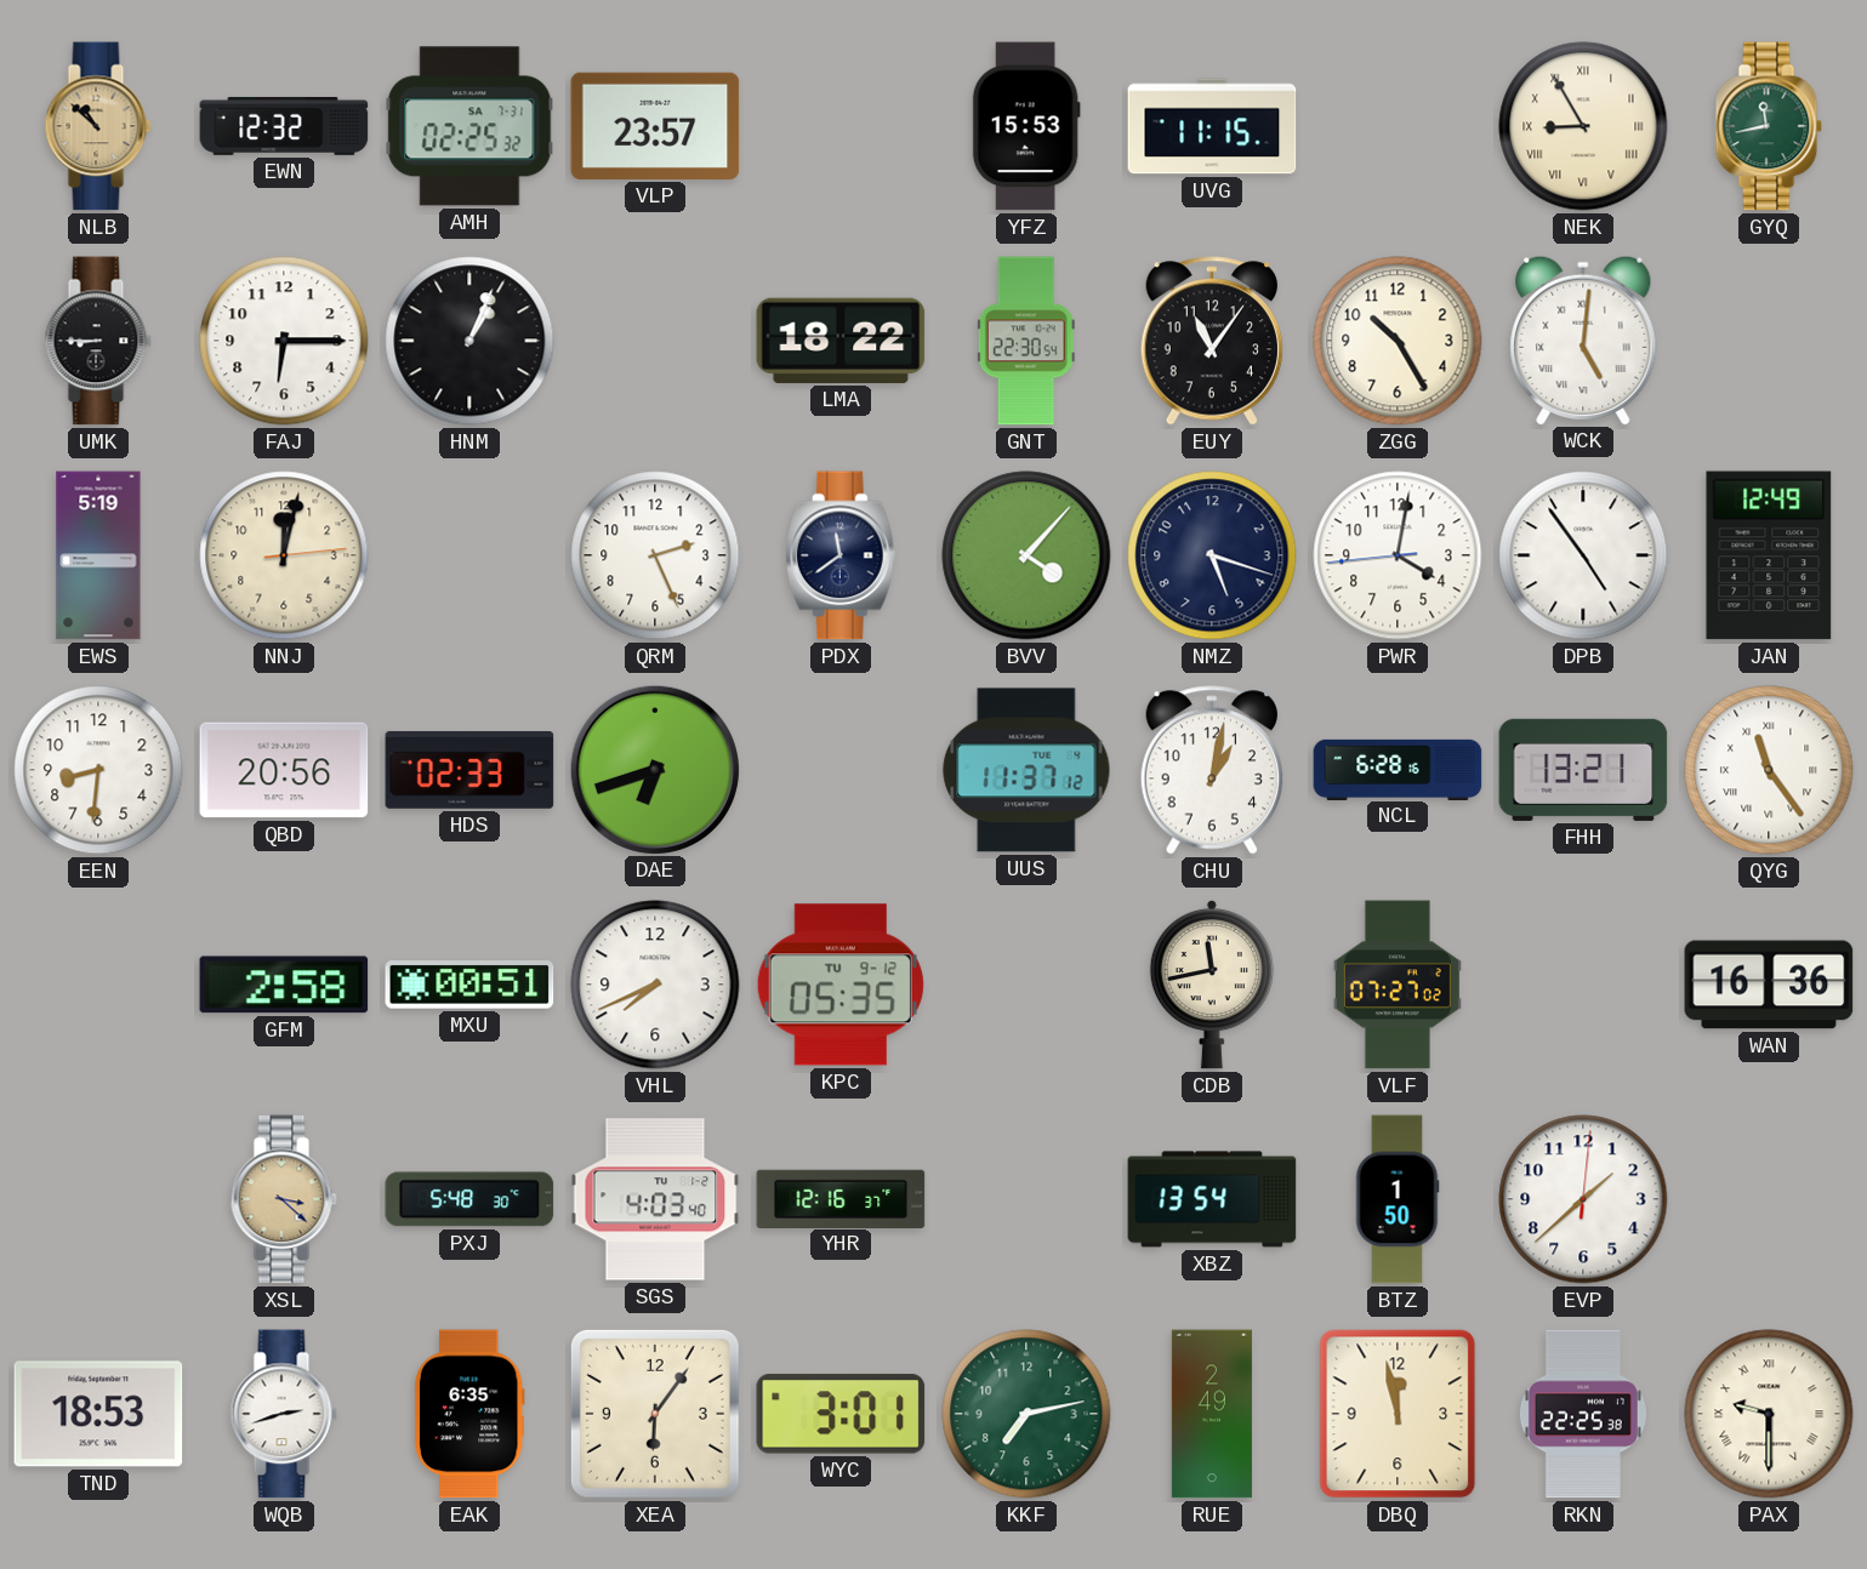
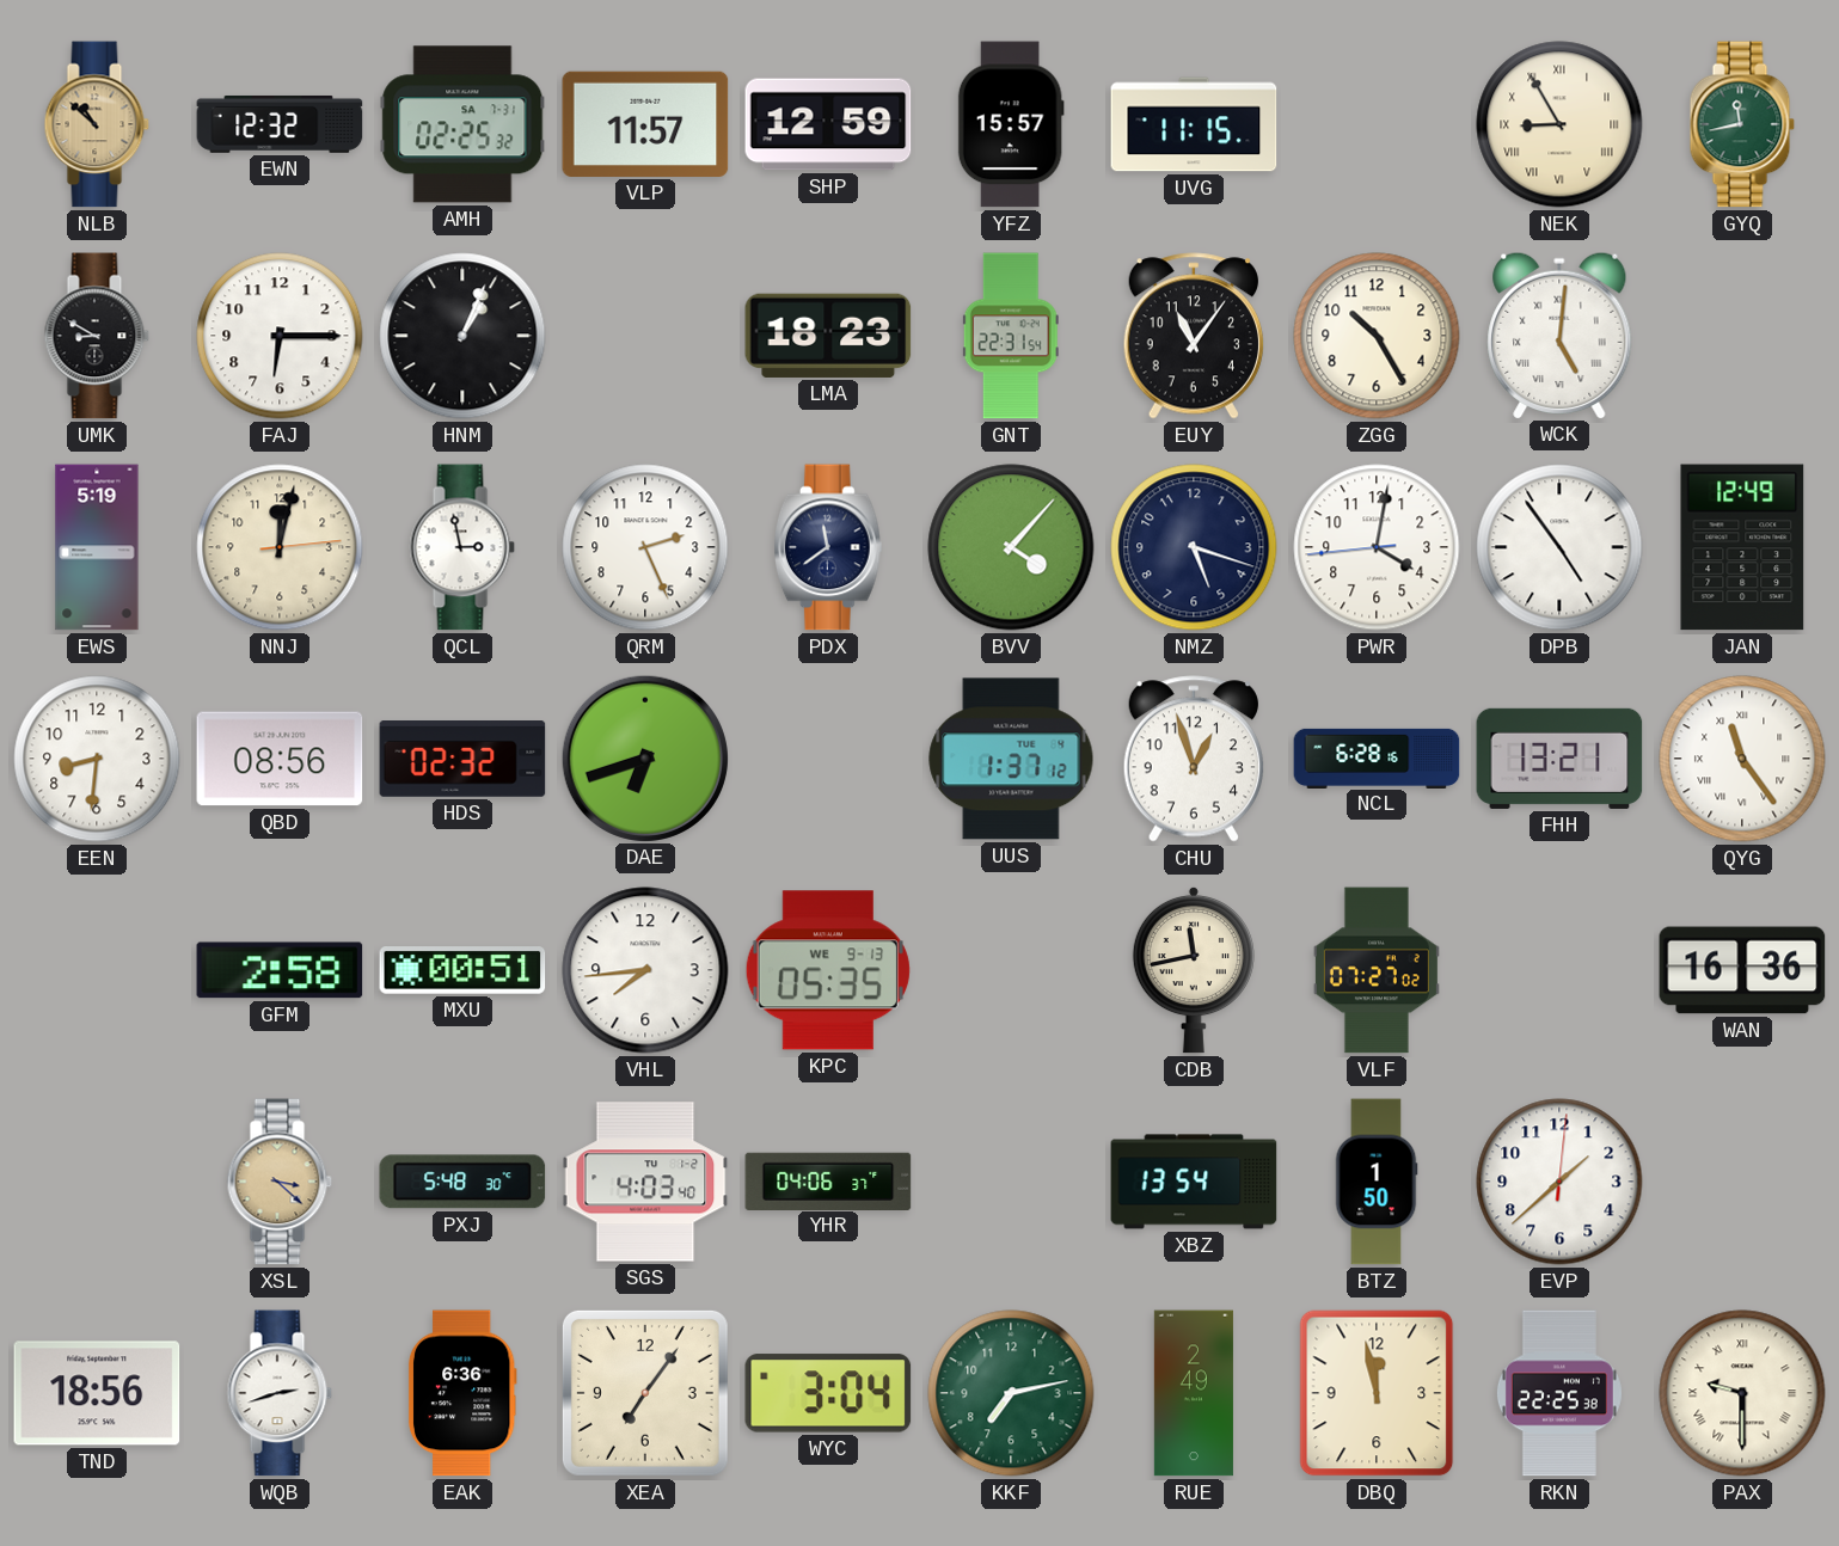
VLP: 23:57 -> 11:57 (645, 124)
SHP: none -> 12:59 (828, 124)
YFZ: 15:53 -> 15:57 (1011, 124)
UMK: 8:45 -> 8:50 (97, 336)
LMA: 18:22 -> 18:23 (828, 336)
GNT: 22:30 -> 22:31 (1011, 336)
QCL: none -> 2:58 (462, 547)
QBD: 20:56 -> 08:56 (280, 759)
HDS: 02:33 -> 02:32 (462, 759)
UUS: 11:37 -> 1:37 (1011, 759)
CHU: 1:02 -> 12:57 (1194, 759)
VHL: 7:41 -> 7:44 (645, 970)
KPC date: TU 9-12 -> WE 9-13 (828, 970)
YHR: 12:16 -> 04:06 (828, 1180)
TND: 18:53 -> 18:56 (97, 1393)
EAK: 6:35 -> 6:36 (462, 1393)
XEA: 6:06 -> 7:06 (645, 1393)
WYC: 3:01 -> 3:04 (828, 1393)
